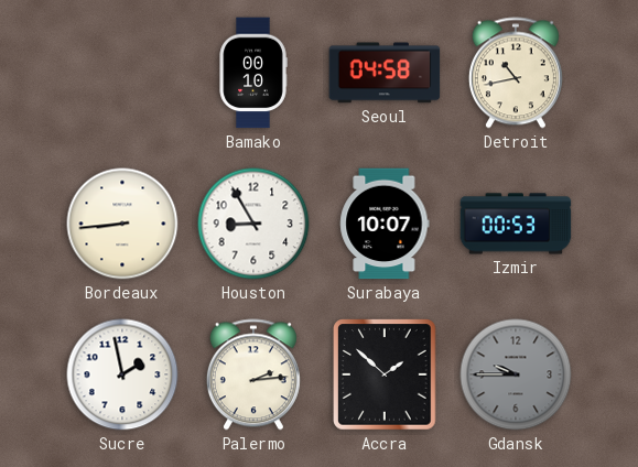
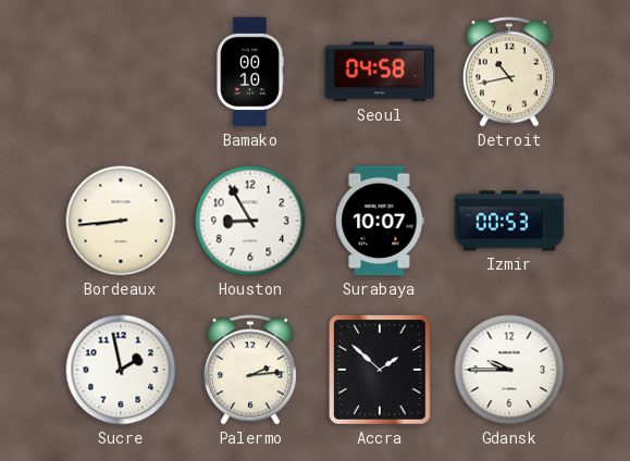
Gdansk dial: grey -> white (509, 370)
